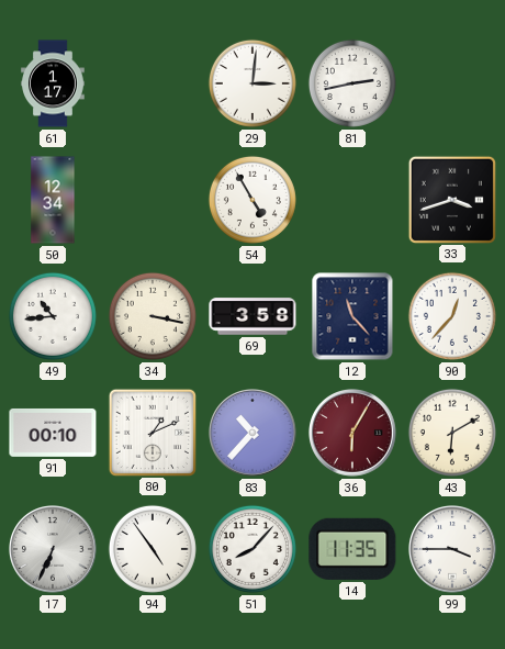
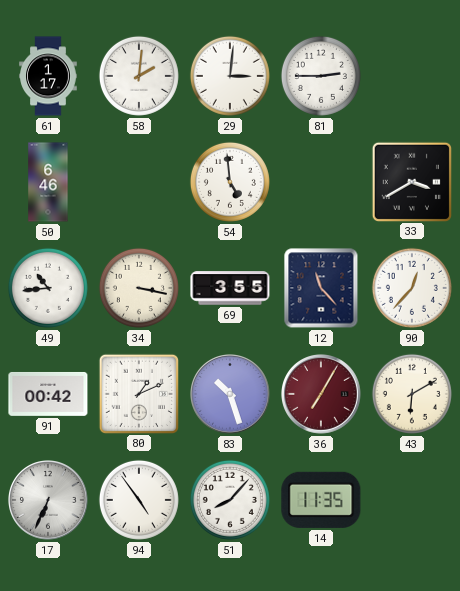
58: none -> 2:01 (139, 76)
81: 2:43 -> 2:45 (321, 76)
50: 12:34 -> 6:46 (48, 182)
54: 4:55 -> 4:59 (230, 182)
33: 3:42 -> 3:40 (411, 181)
69: 3:58 -> 3:55 (230, 288)
91: 00:10 -> 00:42 (48, 394)
83: 10:37 -> 10:27 (230, 394)
36: 6:05 -> 7:05 (321, 394)
99: 3:45 -> none (452, 549)
